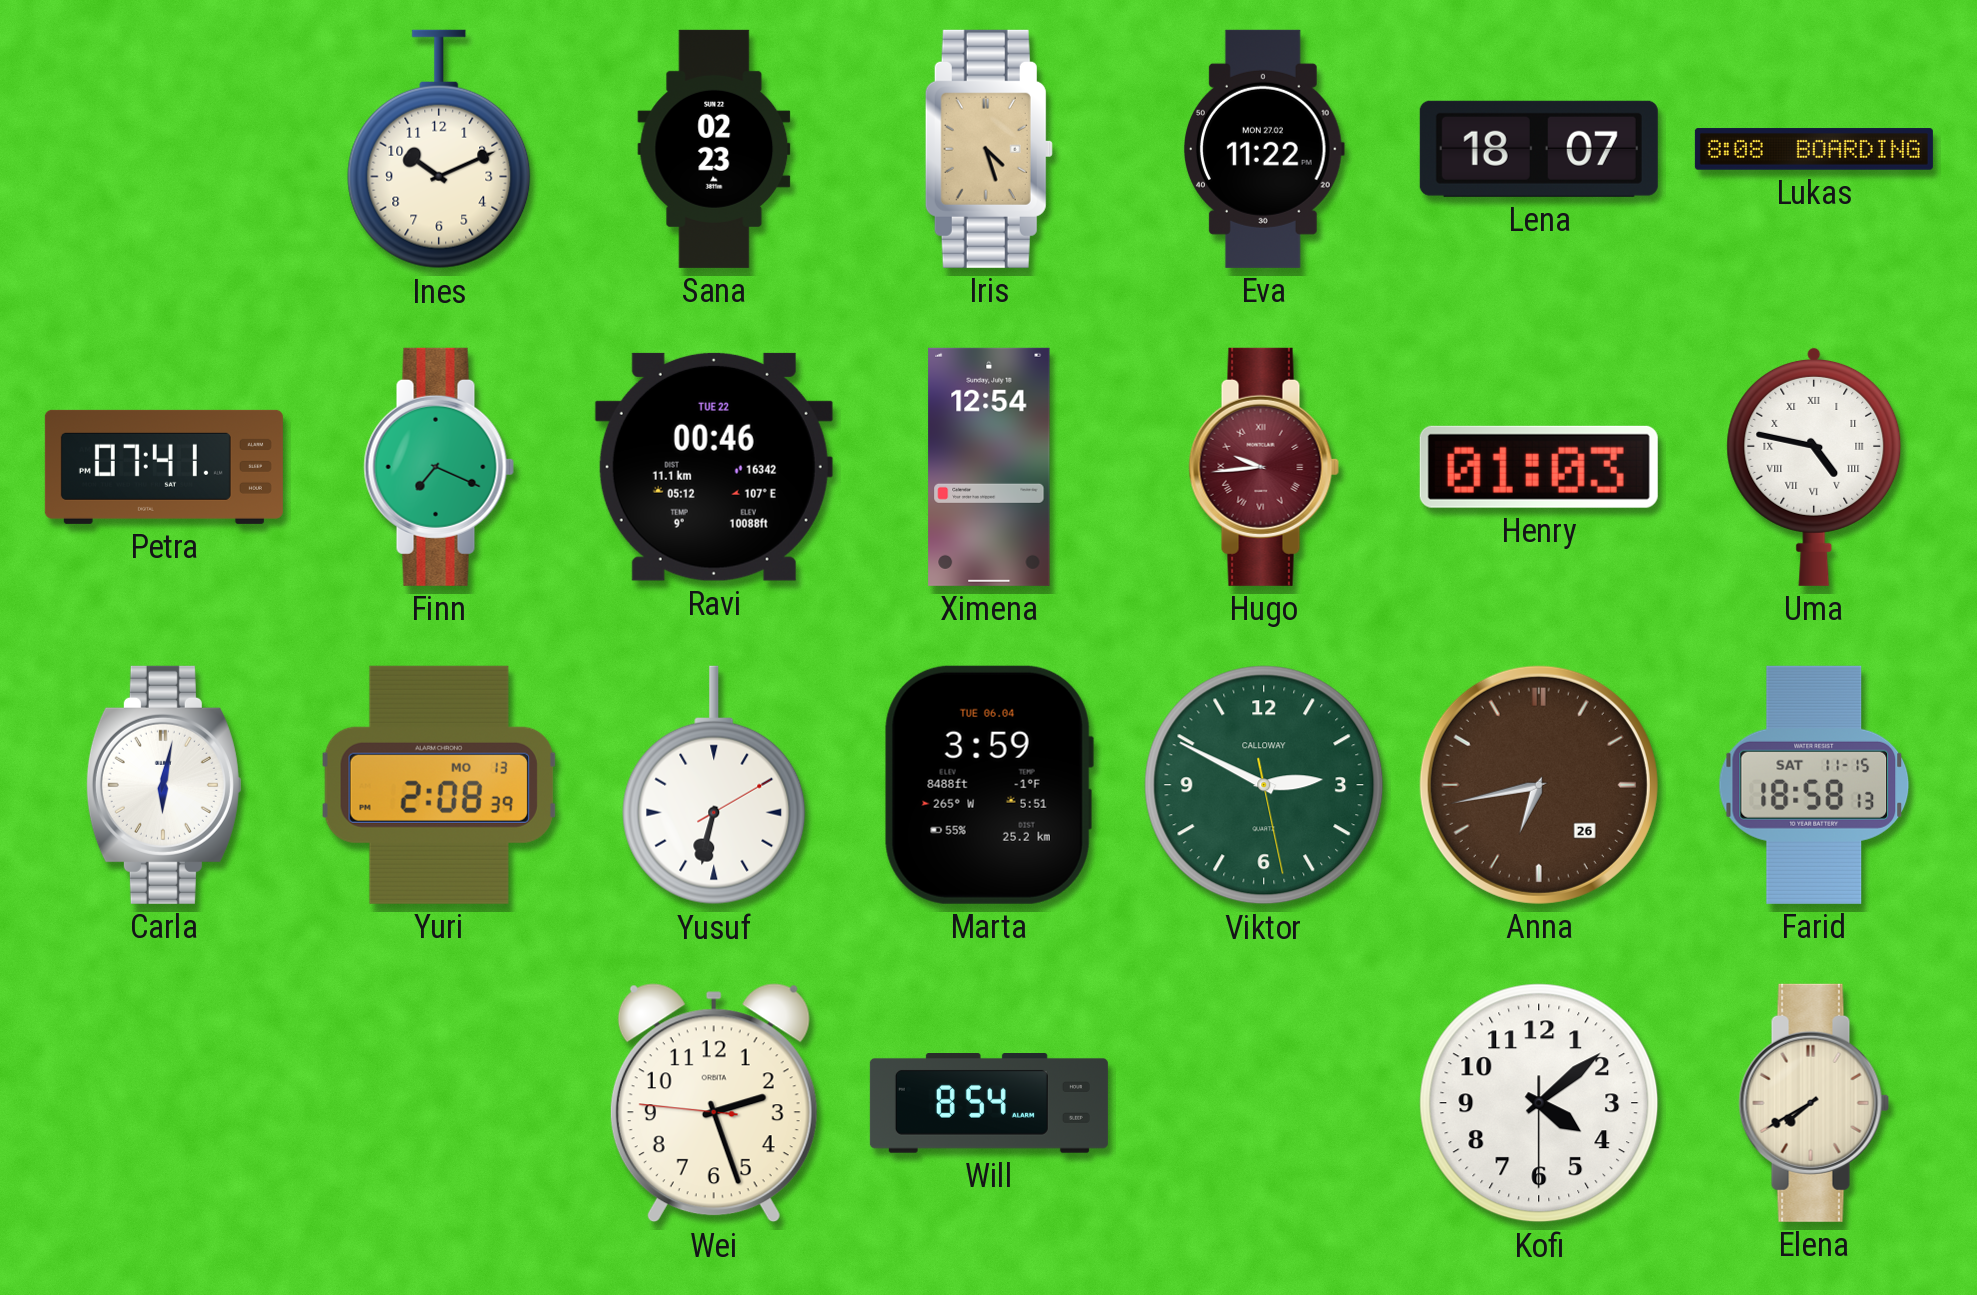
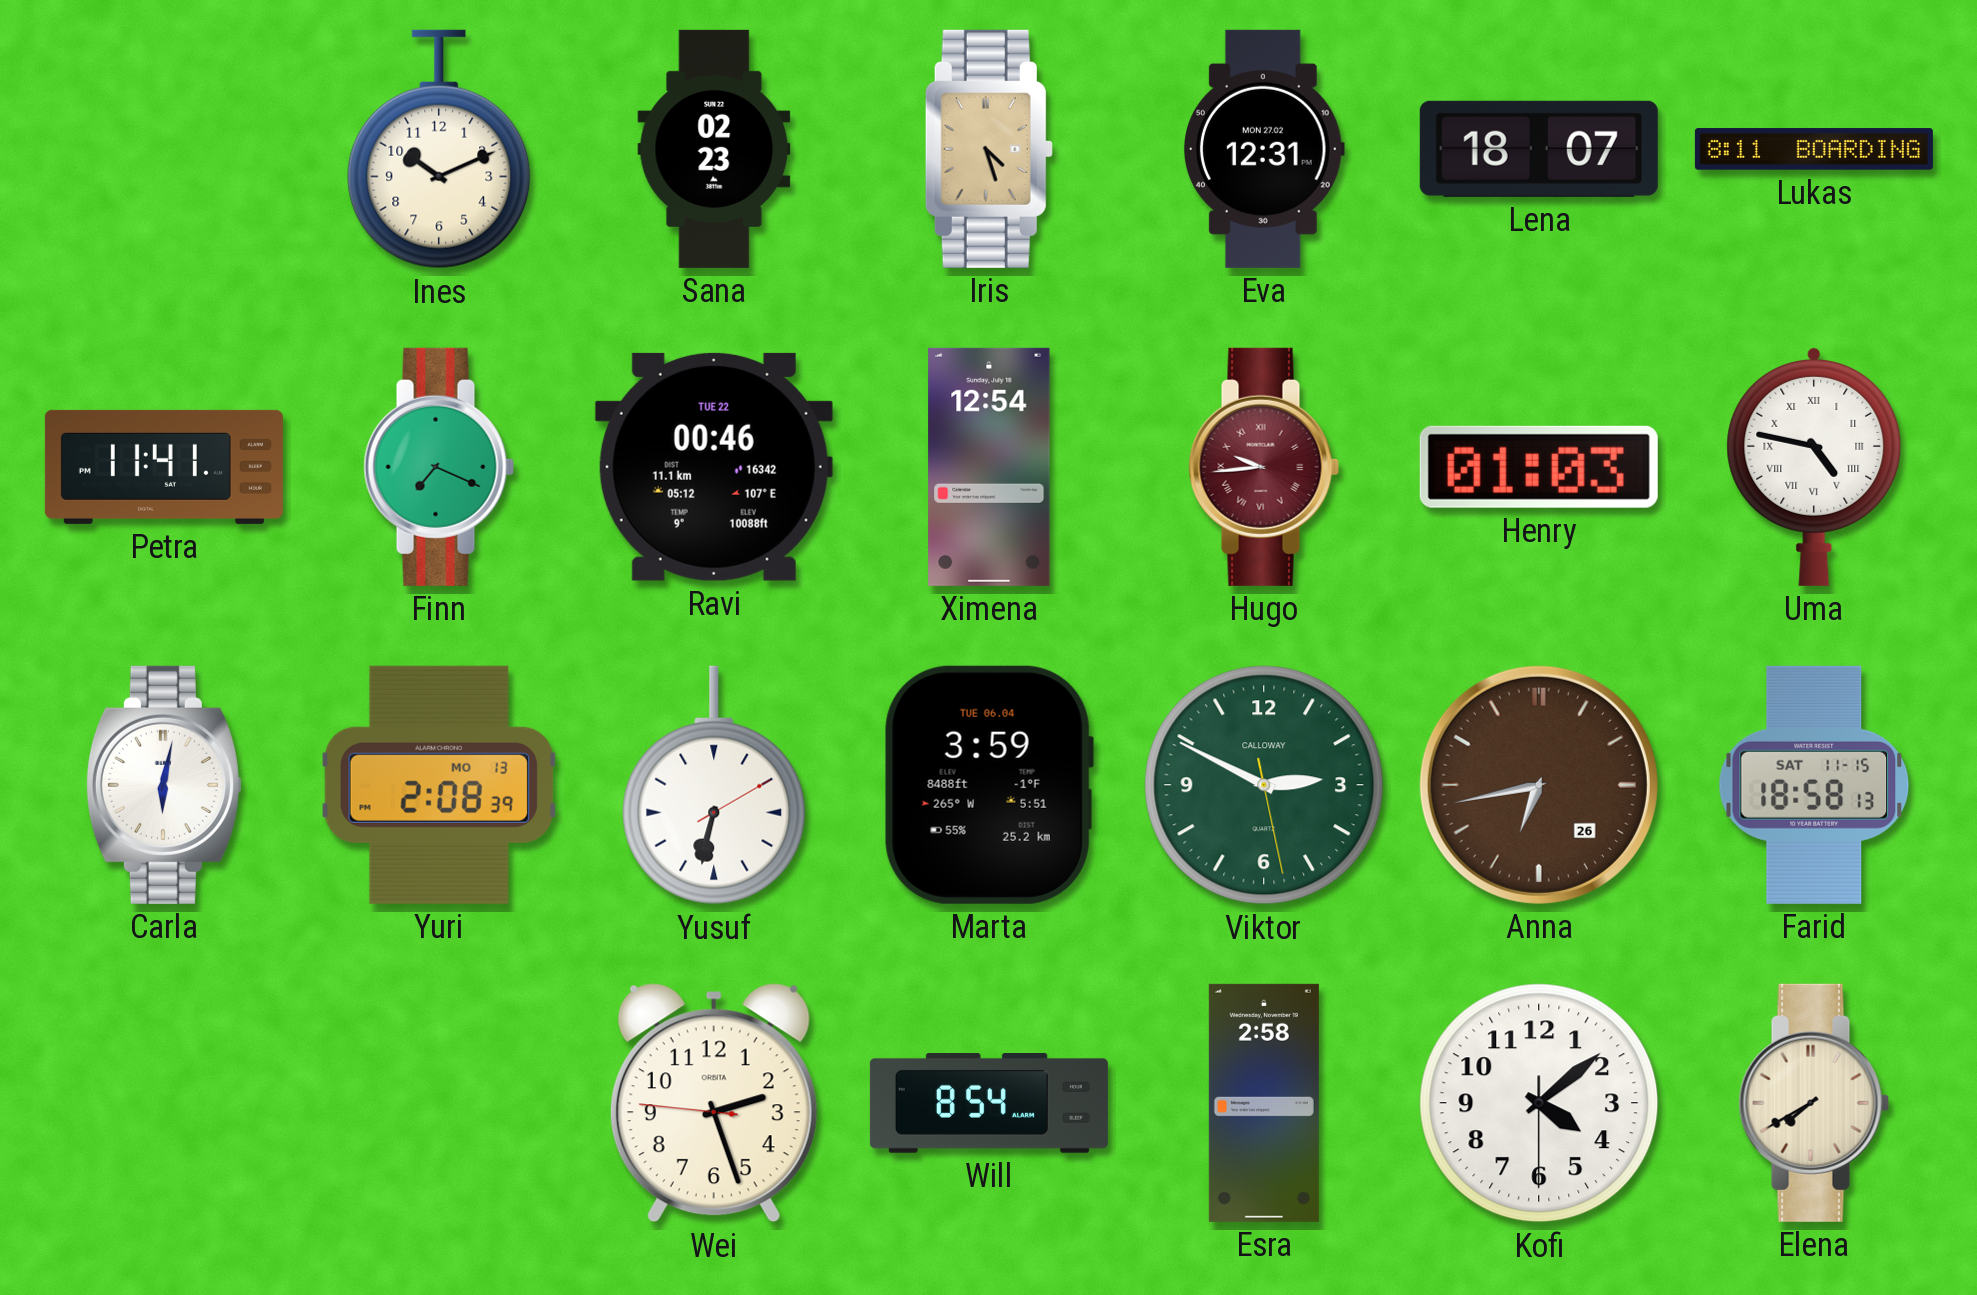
Eva: 11:22 -> 12:31 (1264, 149)
Lukas: 8:08 -> 8:11 (1814, 149)
Petra: 07:41 -> 11:41 (164, 467)
Esra: none -> 2:58 (1264, 1103)
